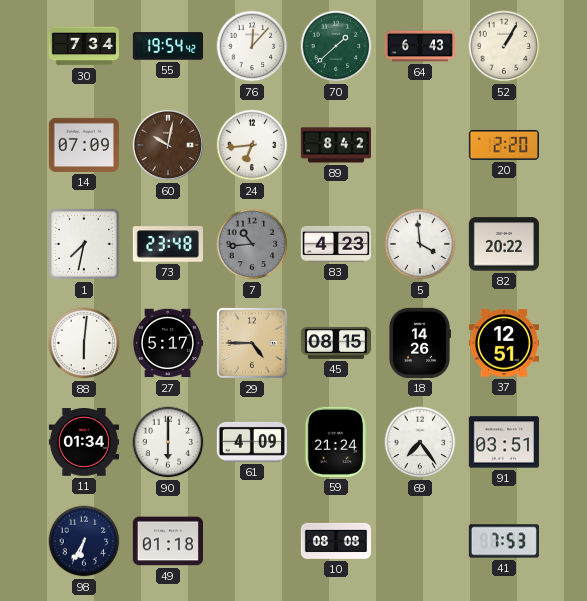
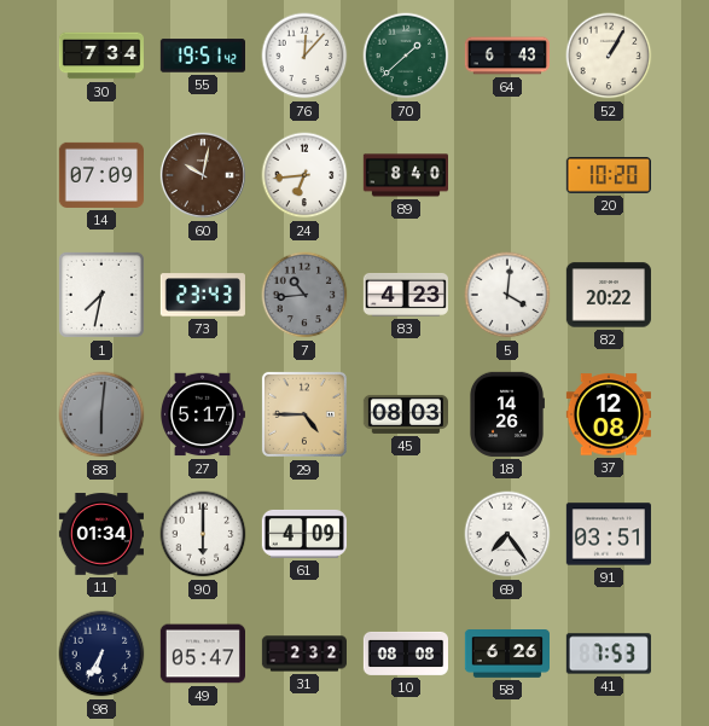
55: 19:54 -> 19:51 (202, 56)
89: 8:42 -> 8:40 (405, 175)
20: 2:20 -> 10:20 (609, 175)
73: 23:48 -> 23:43 (203, 295)
5: 3:59 -> 4:01 (507, 295)
88 dial: white -> grey (101, 414)
45: 08:15 -> 08:03 (405, 414)
37: 12:51 -> 12:08 (608, 414)
59: 21:24 -> none (335, 442)
49: 01:18 -> 05:47 (202, 654)
31: none -> 2:32 (303, 654)
58: none -> 6:26 (506, 655)
